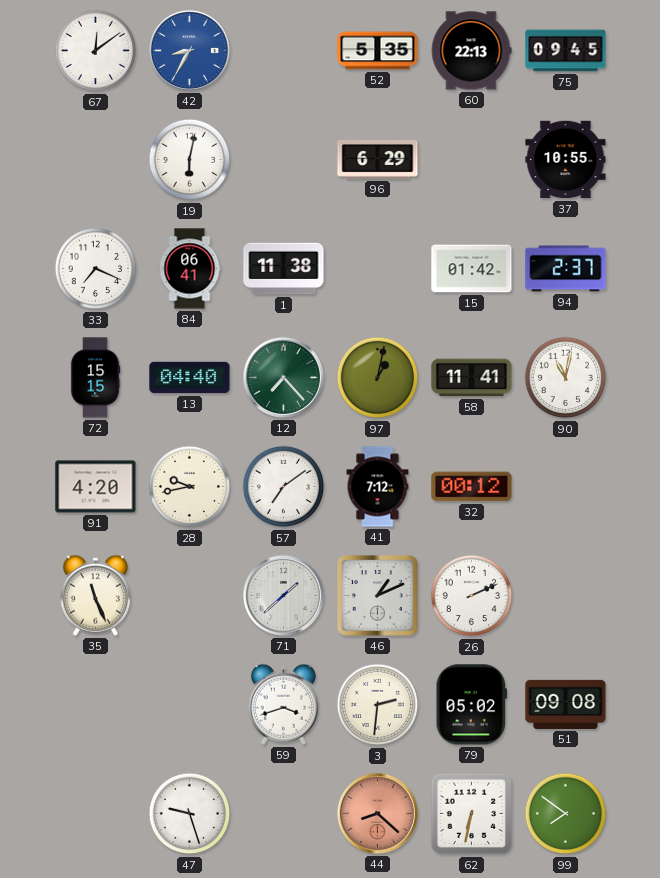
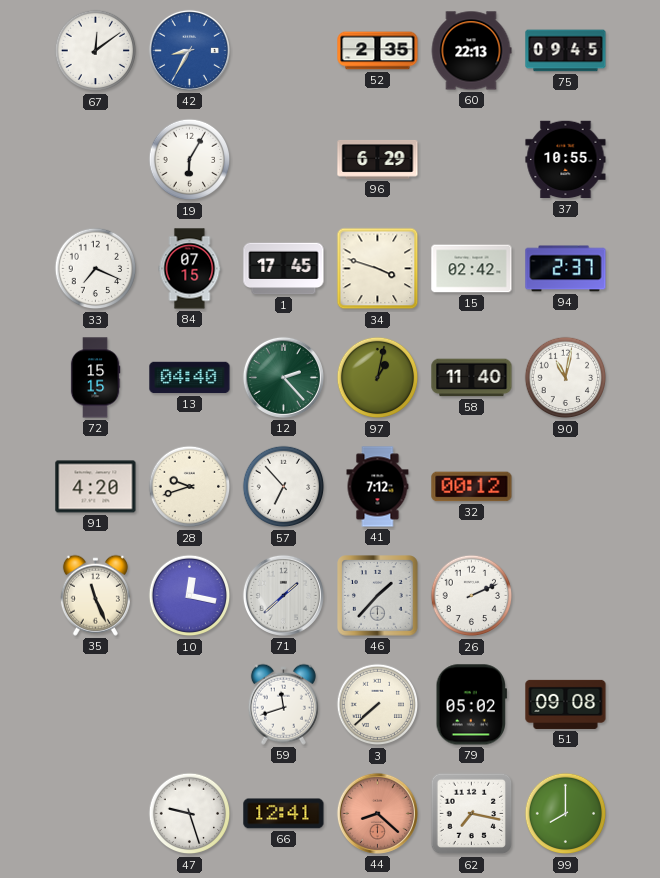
52: 5:35 -> 2:35 (378, 51)
19: 6:02 -> 6:05 (190, 160)
84: 06:41 -> 07:15 (190, 269)
1: 11:38 -> 17:45 (284, 269)
34: none -> 3:48 (378, 269)
15: 01:42 -> 02:42 (472, 269)
12: 7:23 -> 2:23 (283, 377)
58: 11:41 -> 11:40 (472, 378)
28: 9:43 -> 9:42 (190, 487)
57: 7:09 -> 6:53 (284, 487)
10: none -> 12:17 (190, 596)
46: 1:11 -> 1:37 (378, 596)
59: 3:42 -> 11:42 (283, 704)
3: 2:31 -> 7:38 (378, 705)
66: none -> 12:41 (284, 814)
62: 6:32 -> 7:17 (472, 814)
99: 7:51 -> 8:00 (566, 814)
